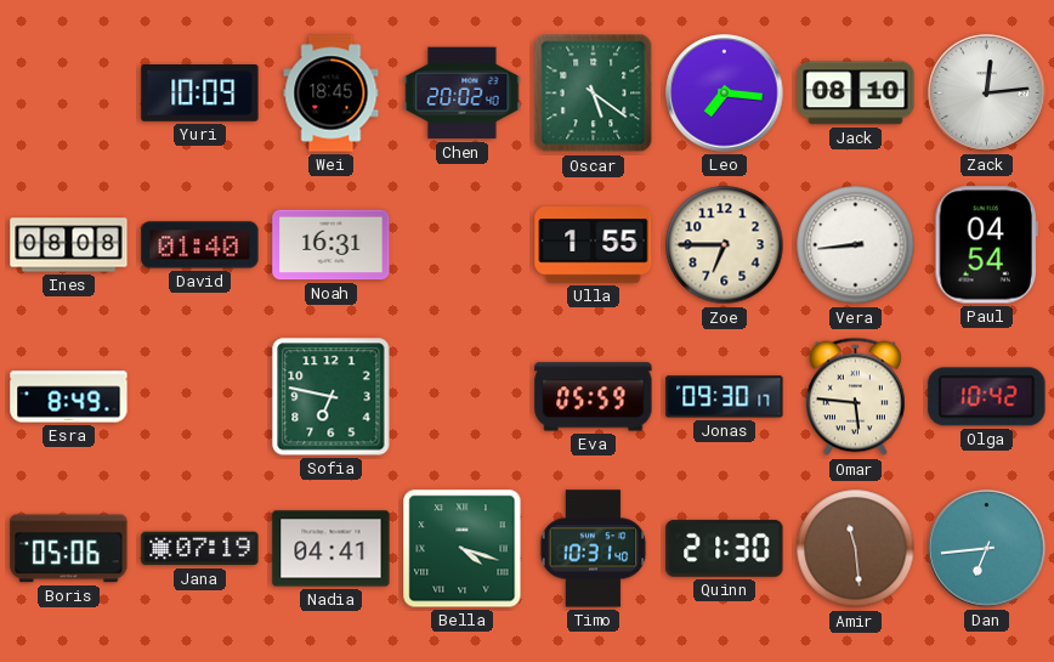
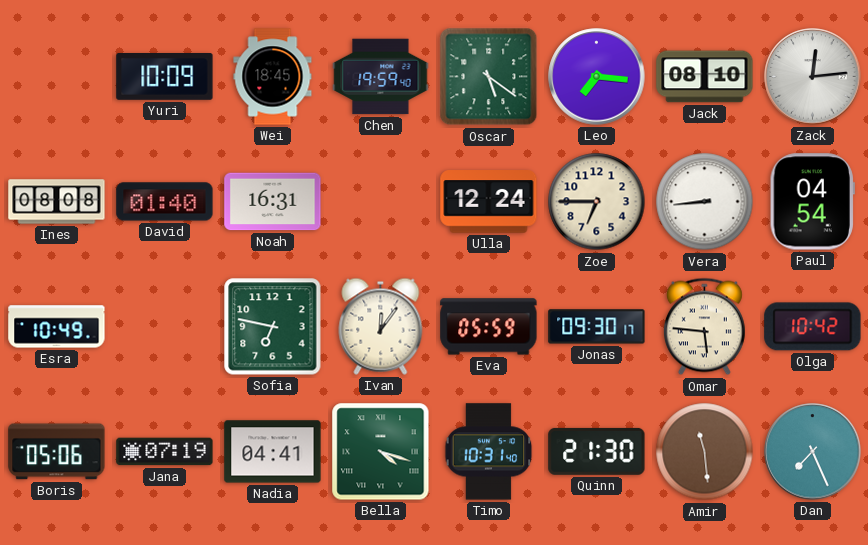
Chen: 20:02 -> 19:59 (381, 77)
Ulla: 1:55 -> 12:24 (489, 202)
Esra: 8:49 -> 10:49 (57, 327)
Ivan: none -> 12:06 (381, 326)
Dan: 6:44 -> 7:26 (813, 452)
